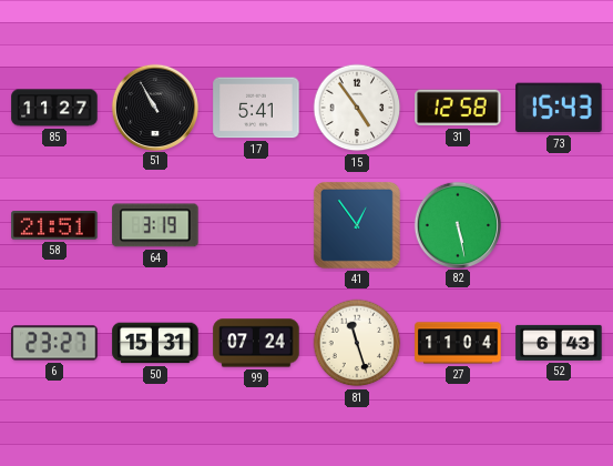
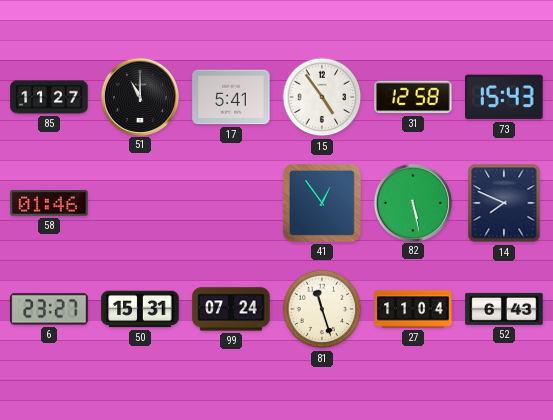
51: 10:55 -> 11:00 (139, 96)
58: 21:51 -> 01:46 (49, 203)
64: 3:19 -> none (155, 225)
14: none -> 7:49 (504, 203)
